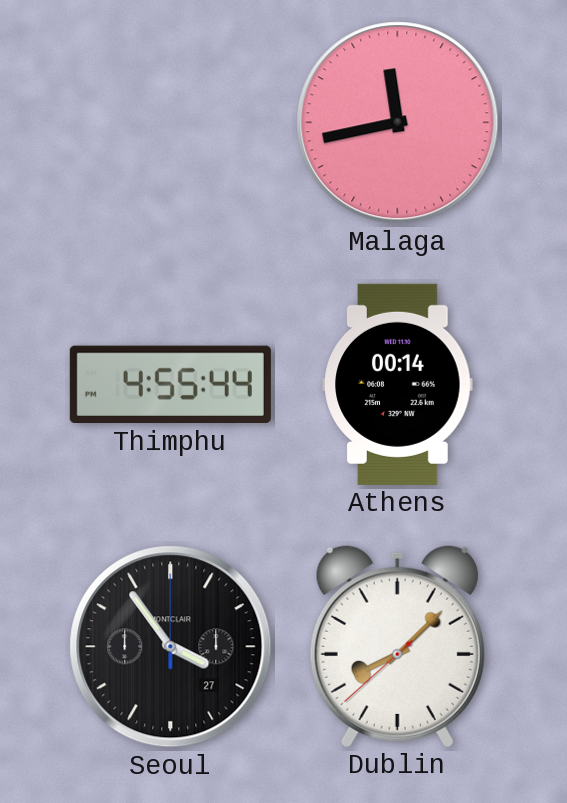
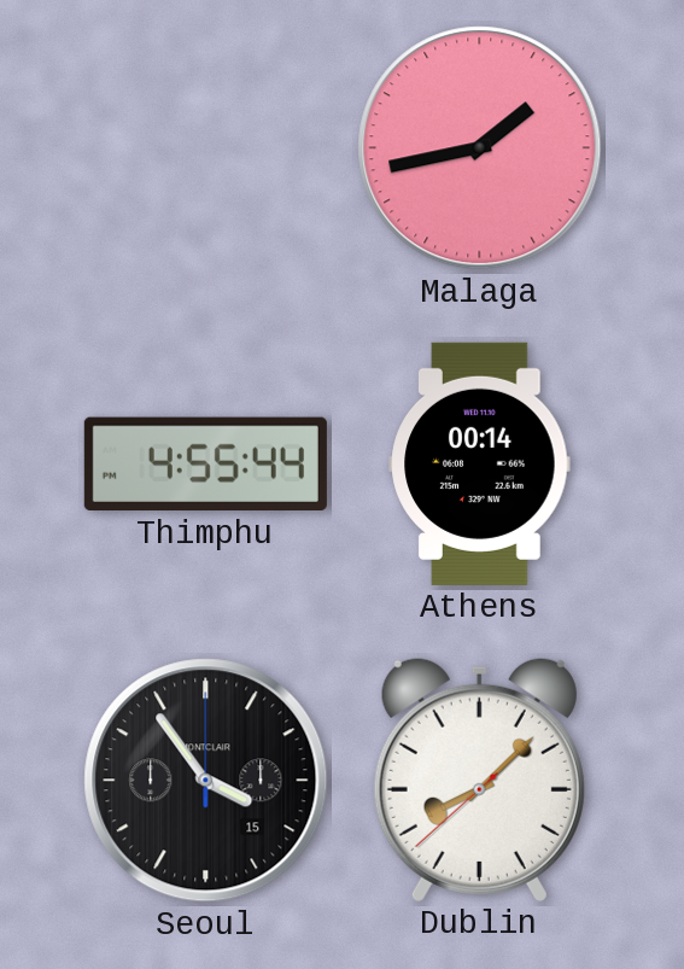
Malaga: 11:43 -> 1:43 (480, 148)
Seoul date: 27 -> 15 (206, 781)
